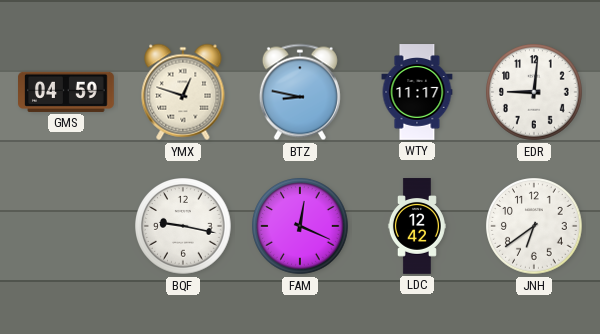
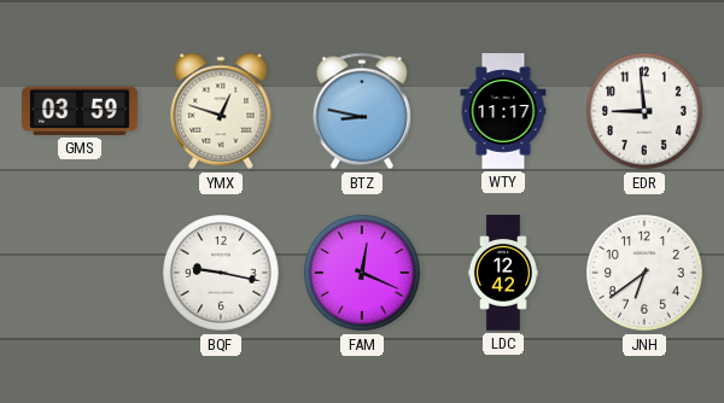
GMS: 04:59 -> 03:59 (80, 111)
EDR: 9:01 -> 8:59 (644, 111)
